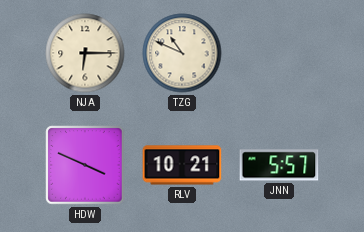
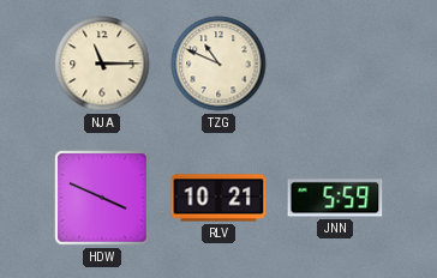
NJA: 6:15 -> 11:15 (102, 64)
JNN: 5:57 -> 5:59 (335, 198)
